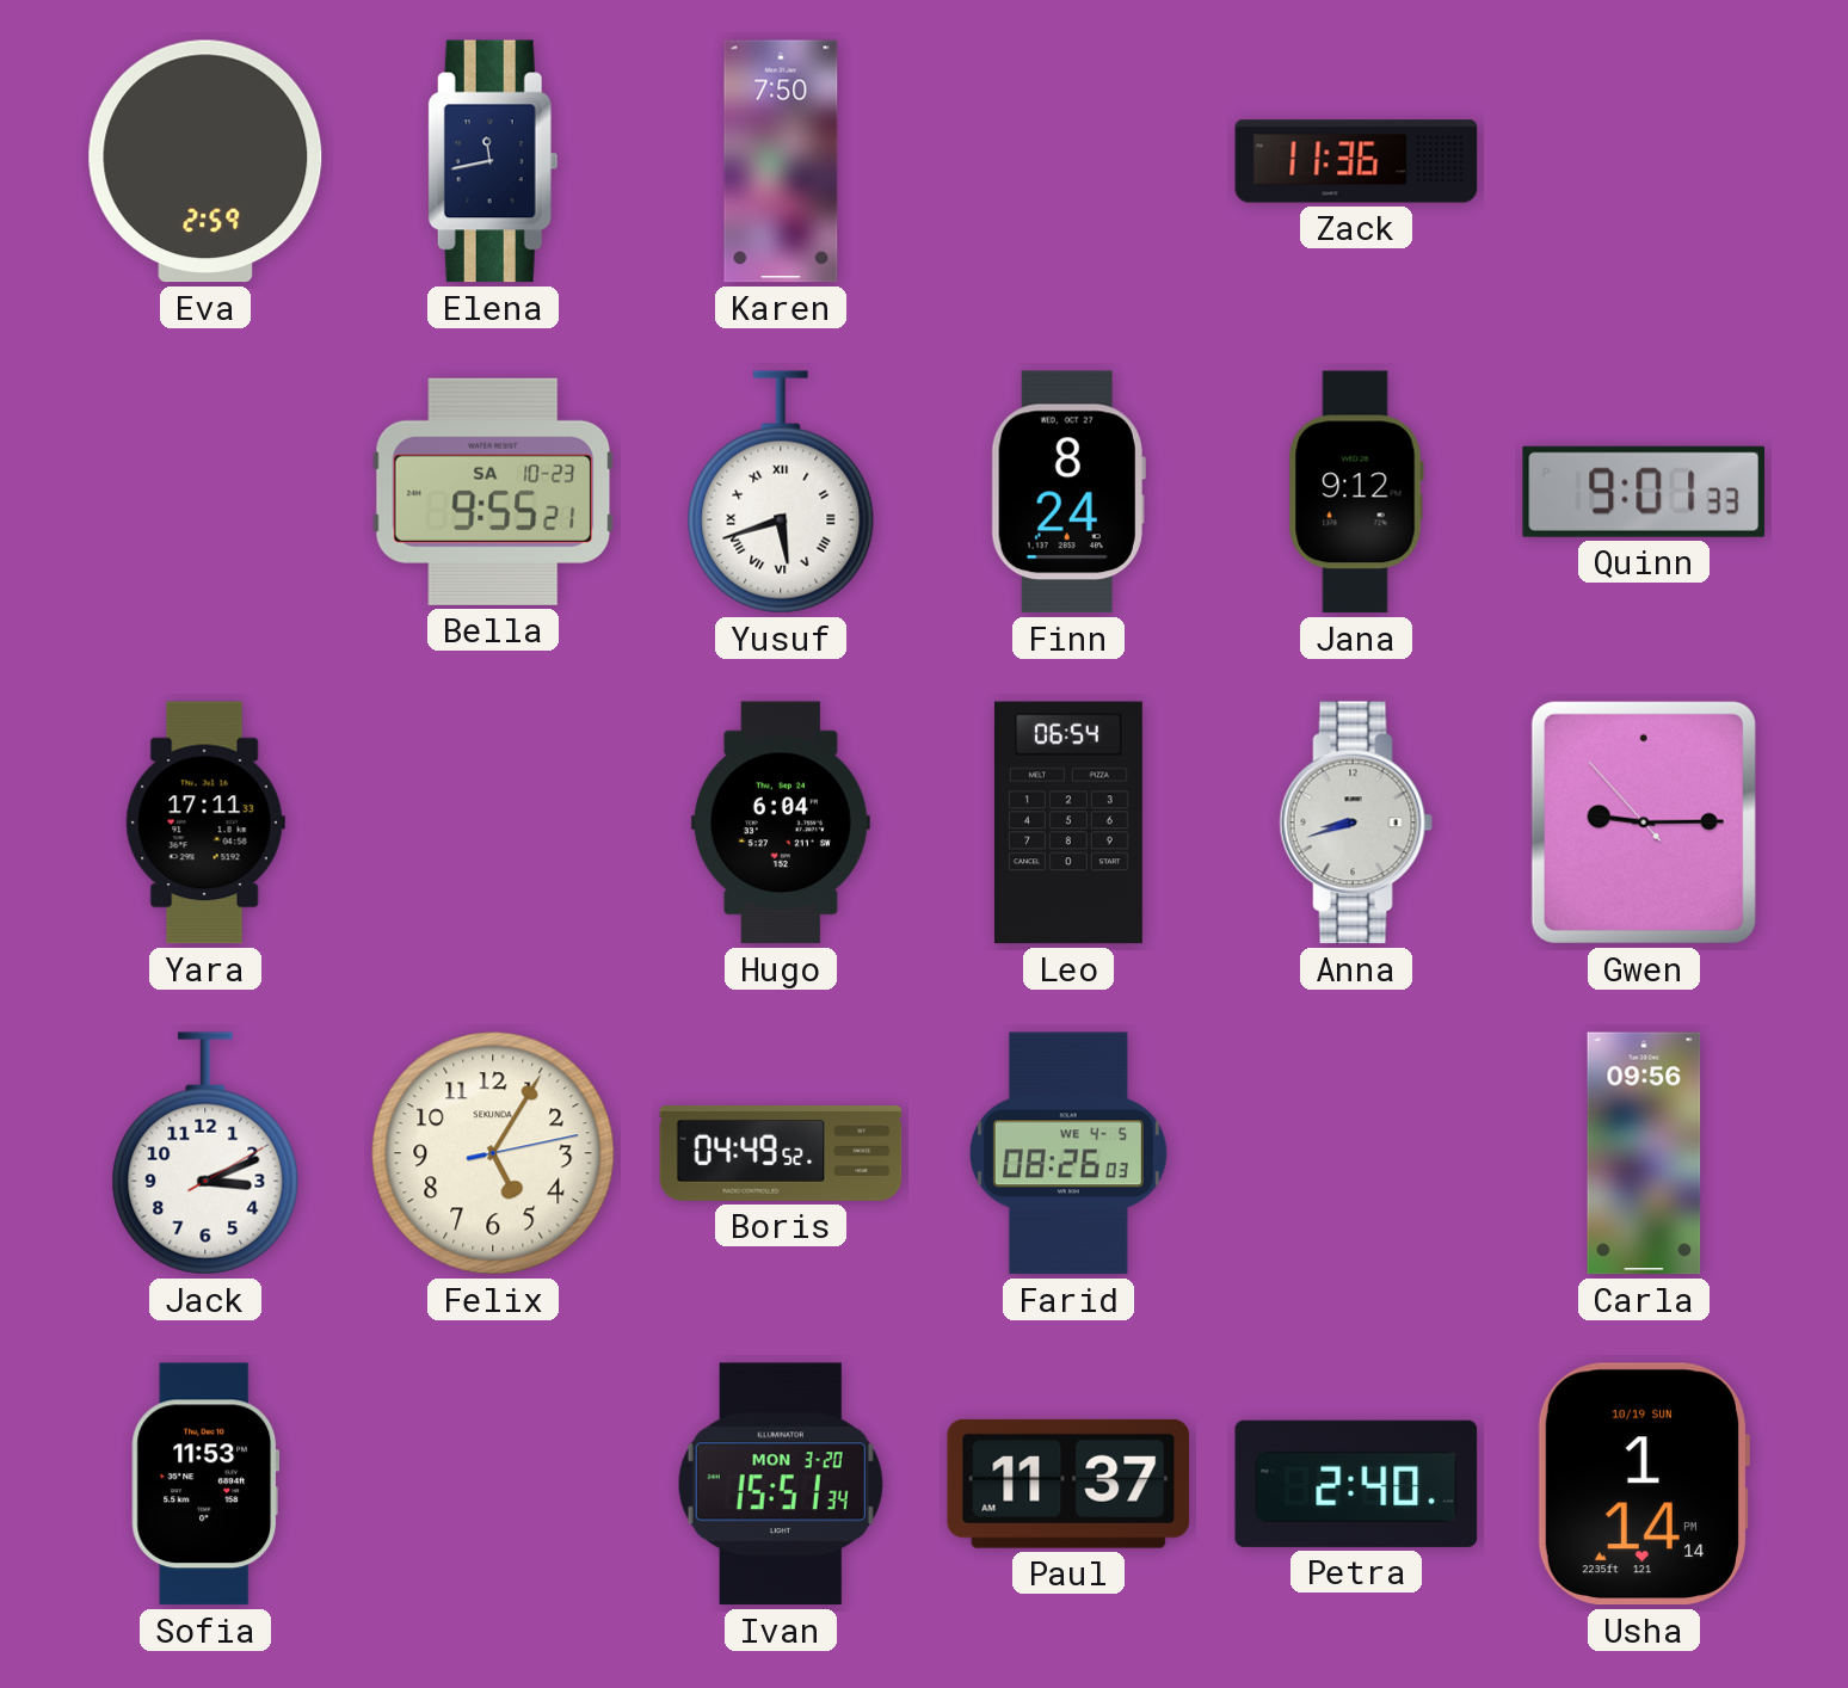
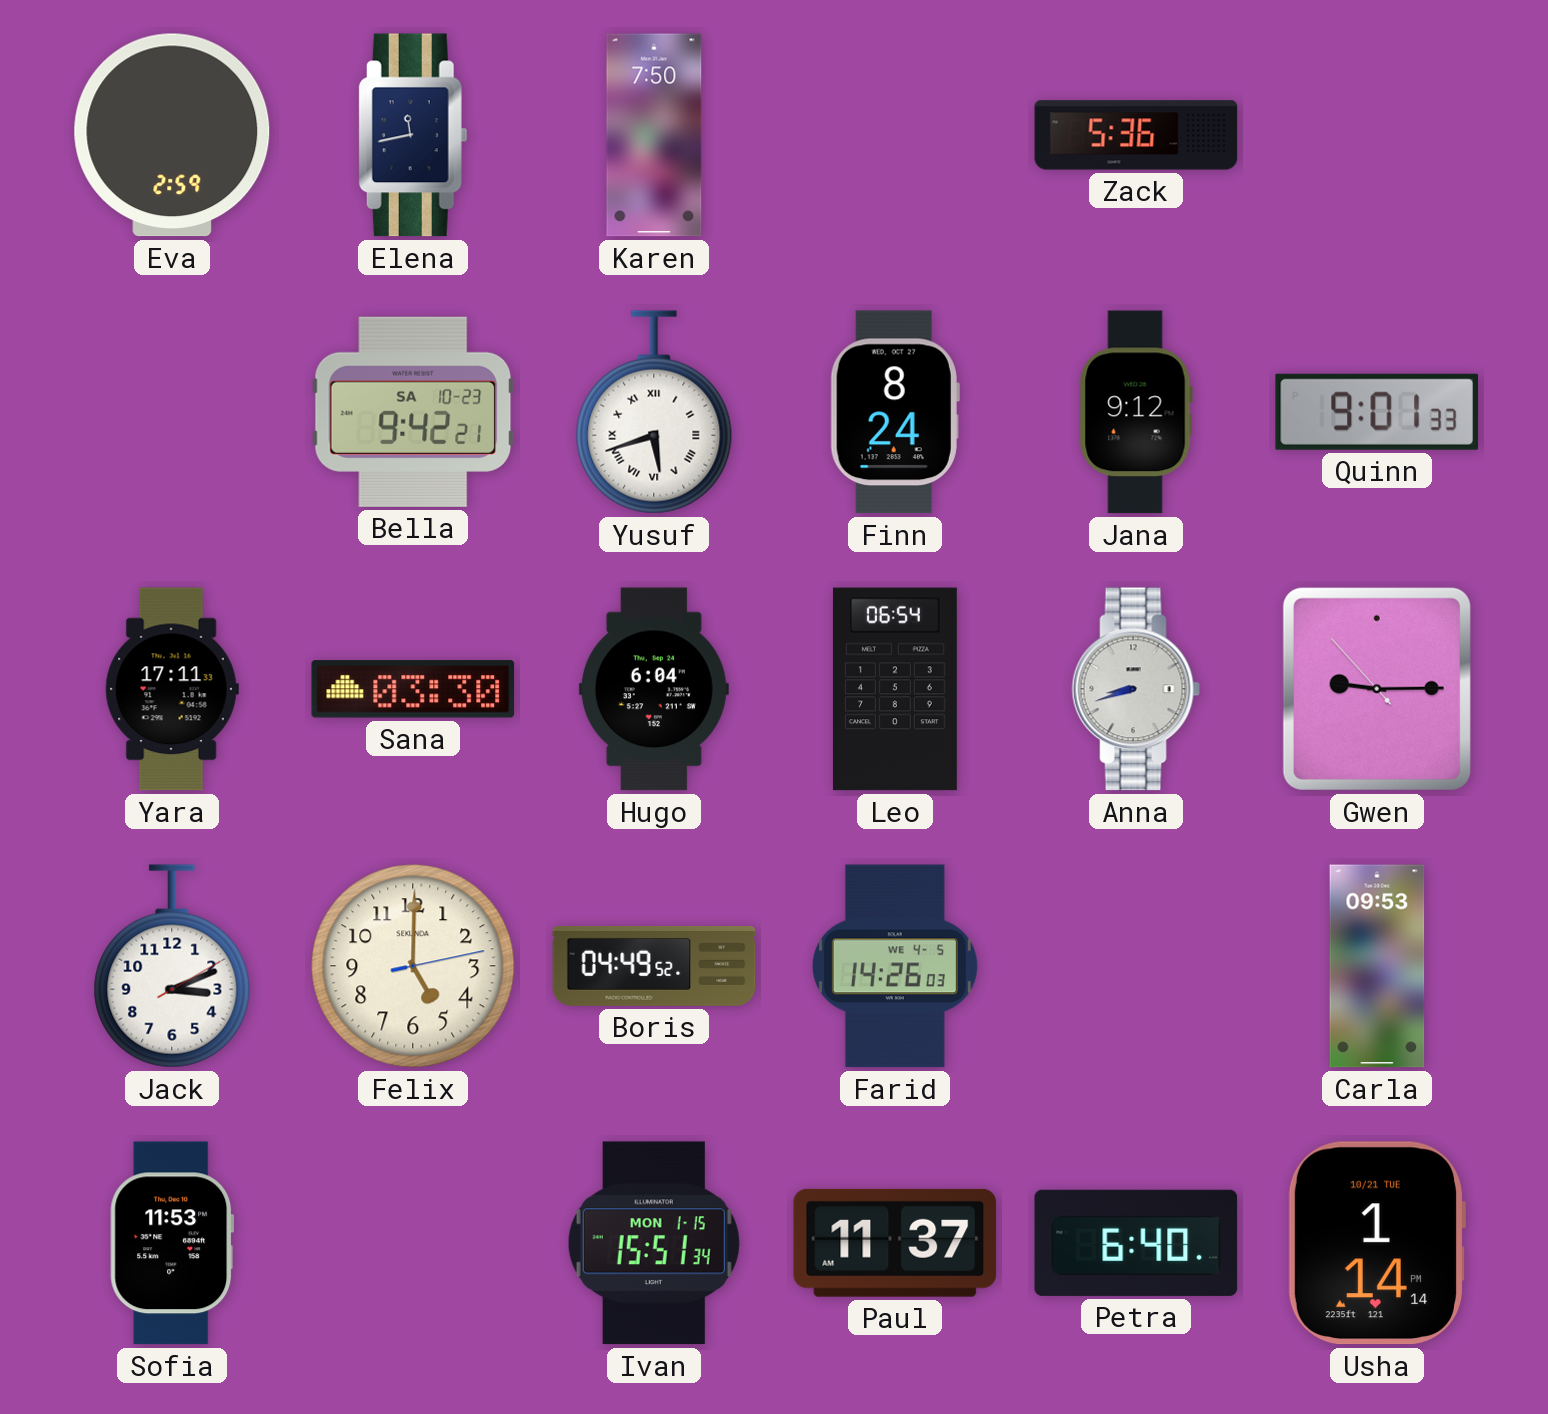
Zack: 11:36 -> 5:36 (1136, 135)
Bella: 9:55 -> 9:42 (413, 412)
Sana: none -> 03:30 (413, 689)
Felix: 5:05 -> 5:00 (413, 966)
Farid: 08:26 -> 14:26 (895, 966)
Carla: 09:56 -> 09:53 (1377, 966)
Ivan date: MON 3-20 -> MON 1-15 (654, 1243)
Petra: 2:40 -> 6:40 (1136, 1243)
Usha date: 10/19 SUN -> 10/21 TUE (1376, 1243)
